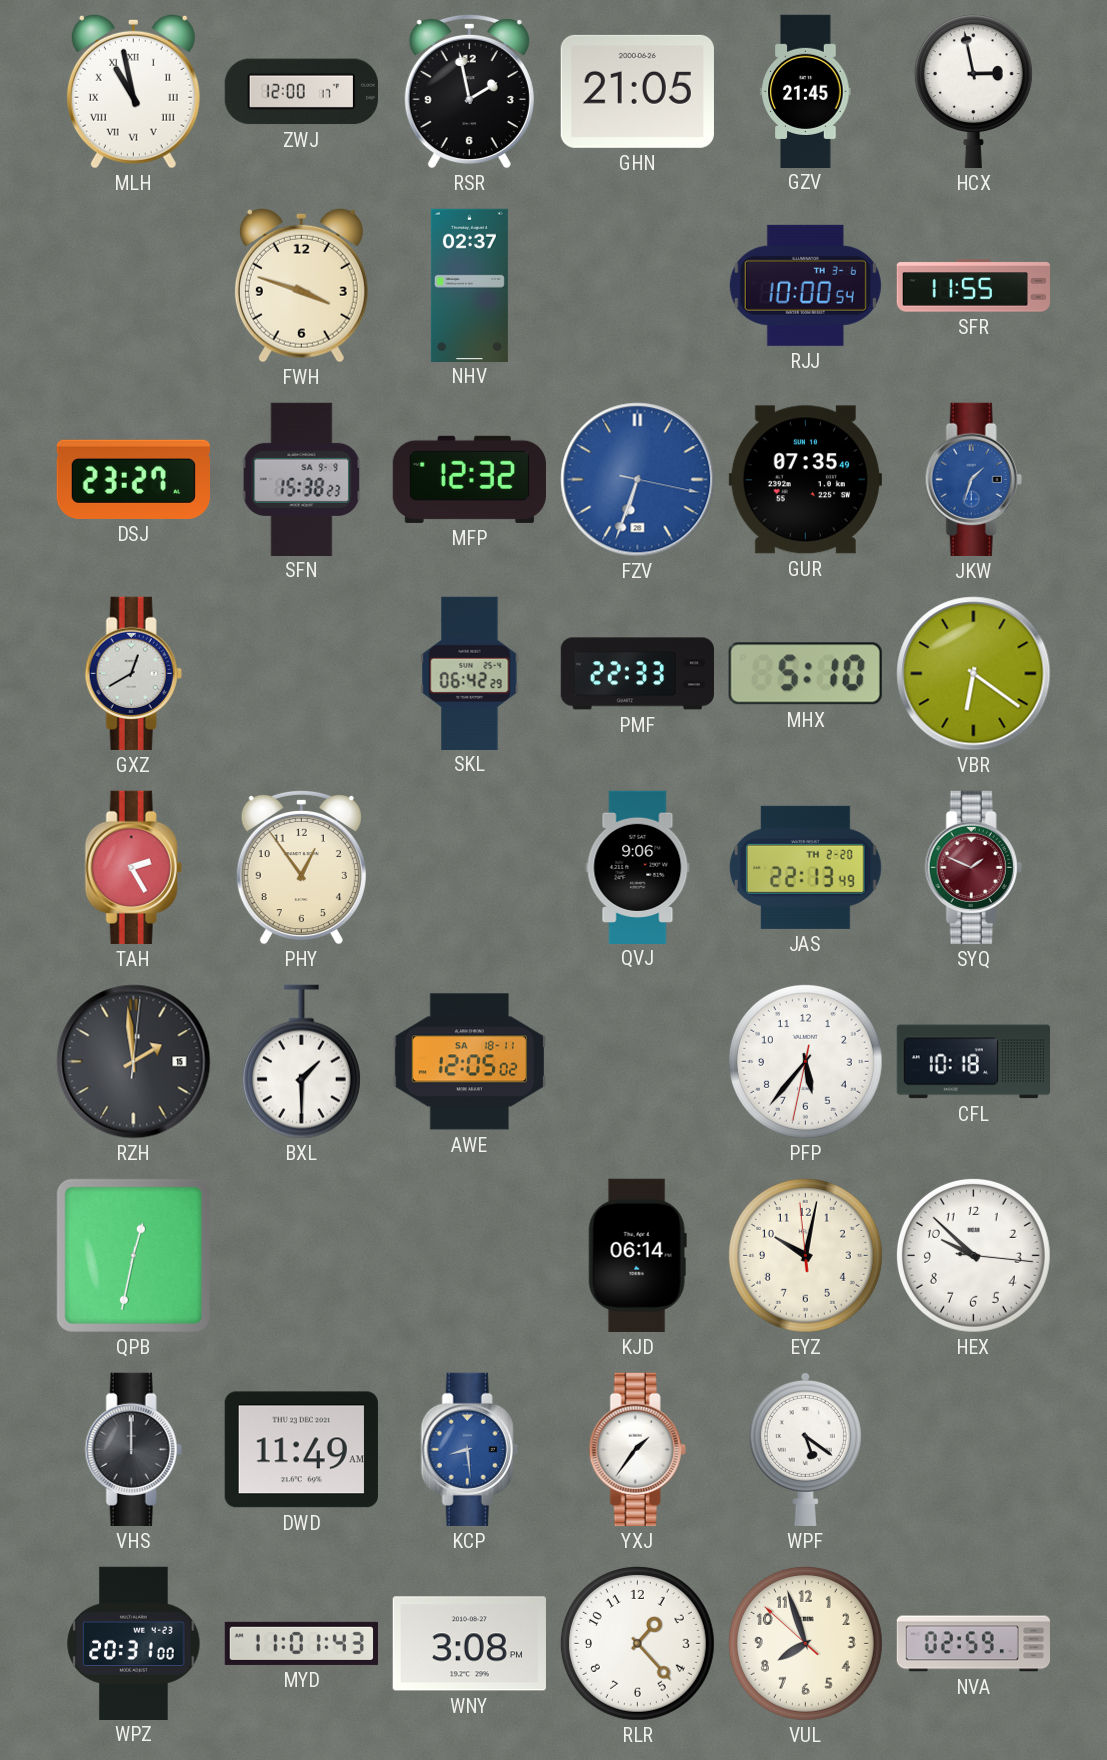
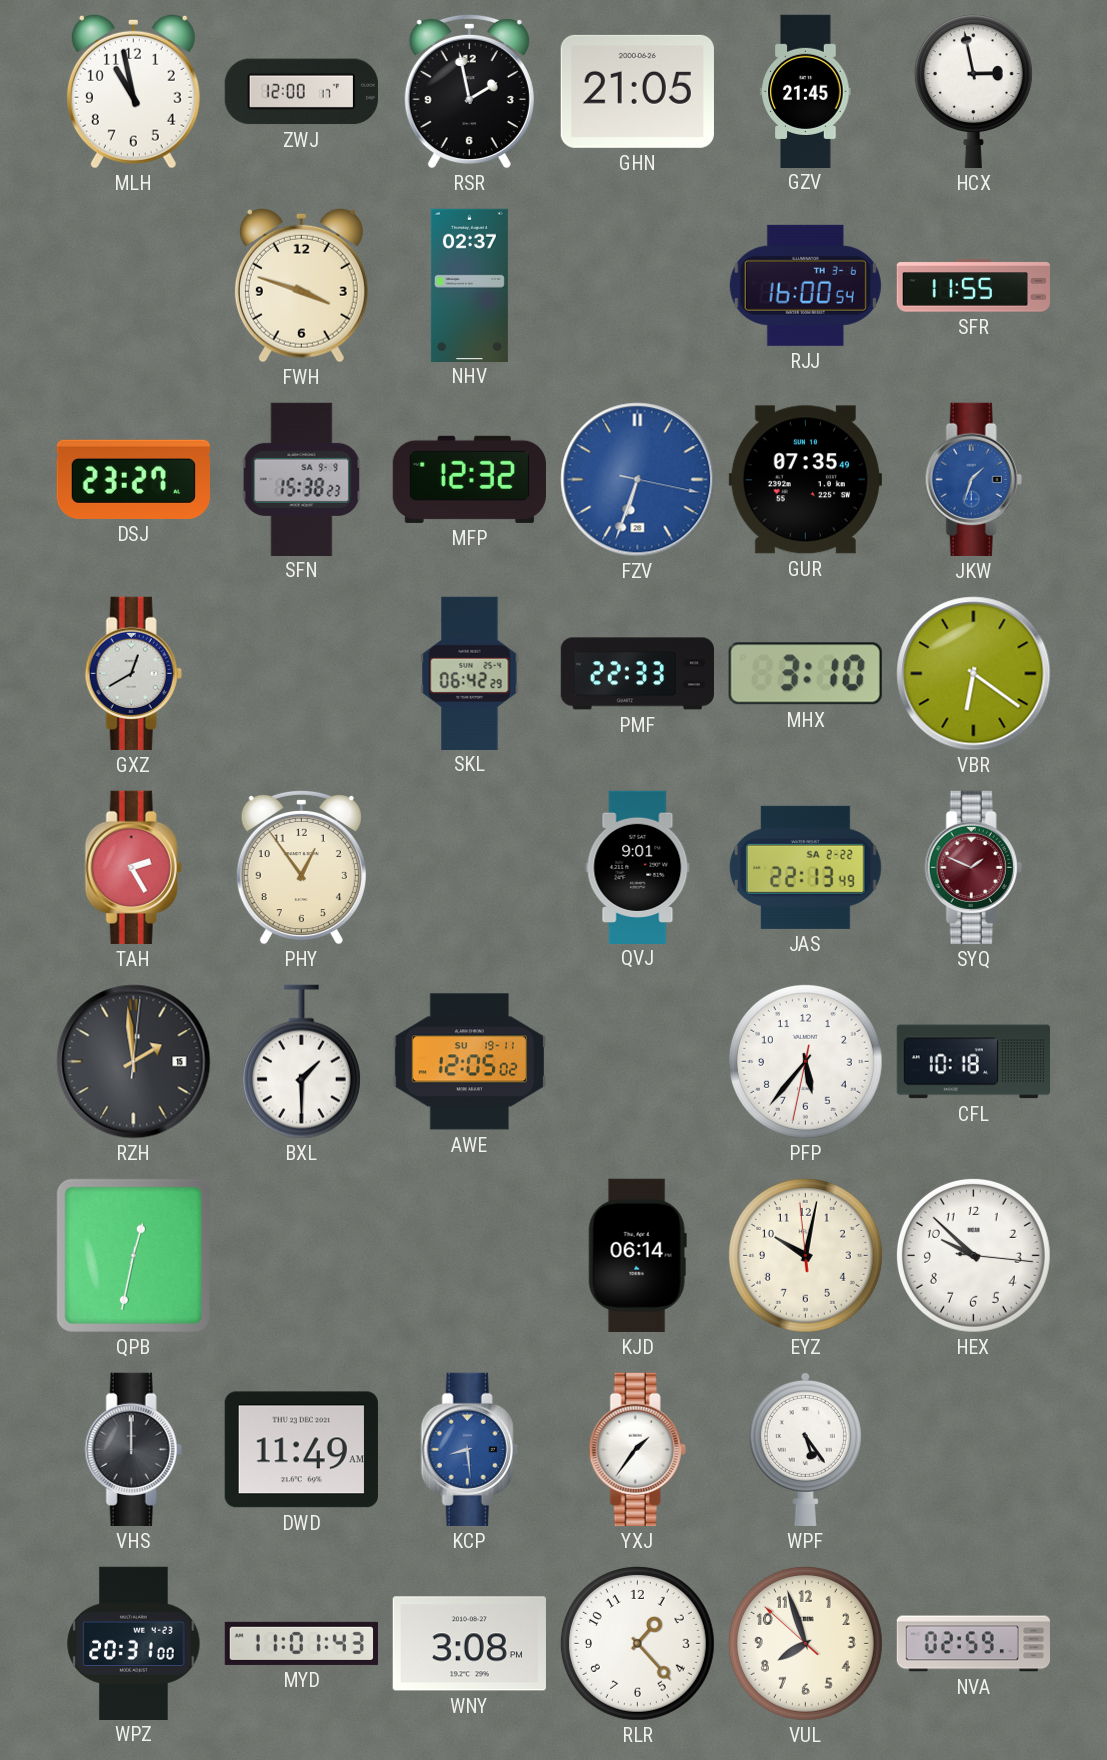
MLH numerals: Roman -> Arabic (133, 91)
RJJ: 10:00 -> 16:00 (805, 285)
MHX: 5:10 -> 3:10 (805, 674)
QVJ: 9:06 -> 9:01 (638, 867)
JAS date: TH 2-20 -> SA 2-22 (805, 867)
AWE date: SA 18-11 -> SU 19-11 (469, 1062)
WPF: 5:21 -> 5:24 (805, 1449)
